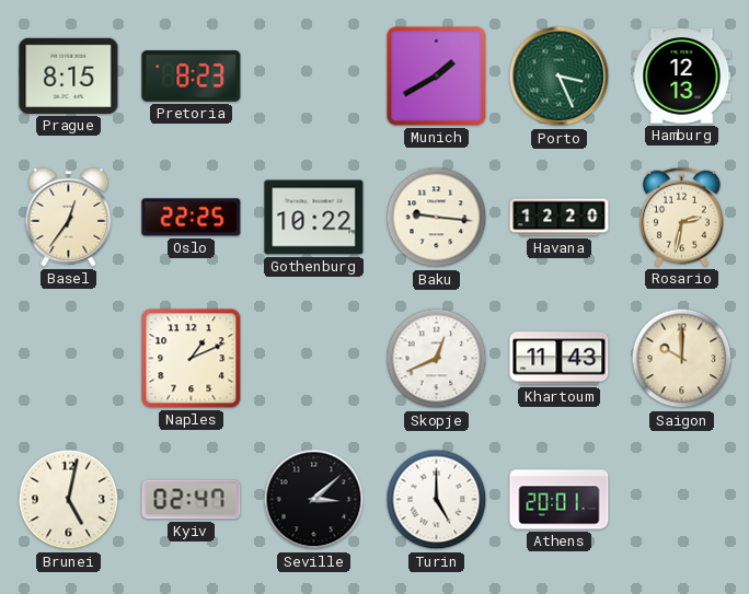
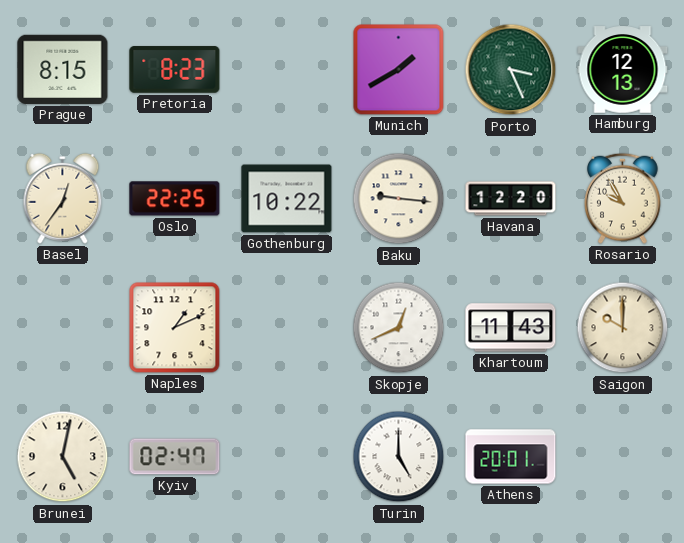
Rosario: 2:32 -> 9:55 (623, 198)
Seville: 3:08 -> none (314, 500)
